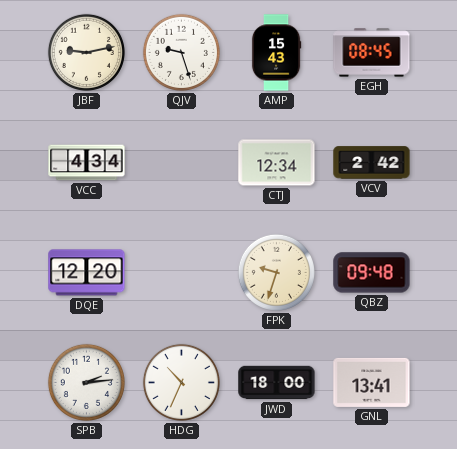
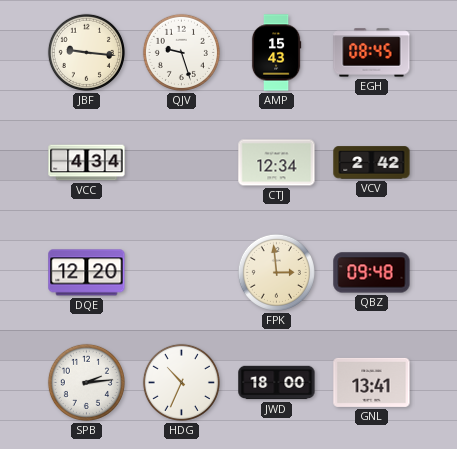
JBF: 9:13 -> 9:16 (86, 52)
FPK: 9:33 -> 2:59 (276, 272)
